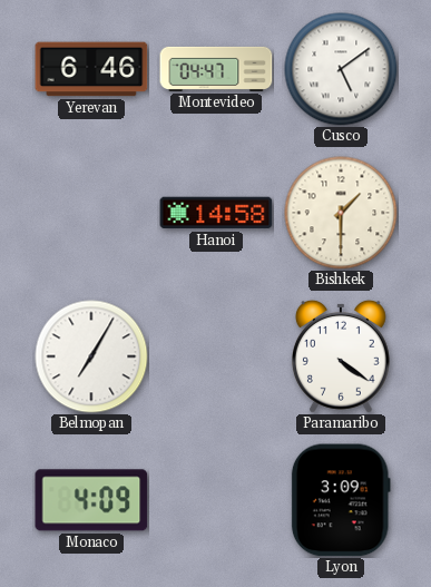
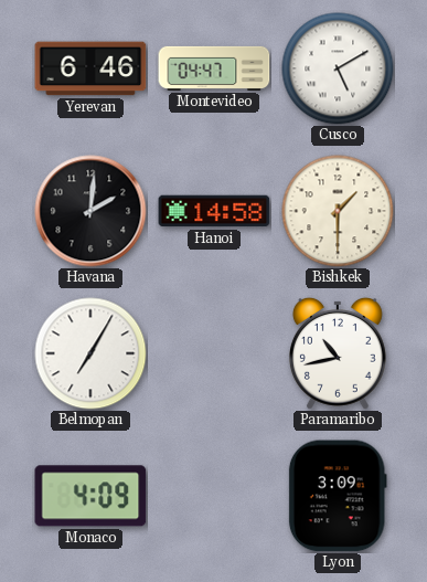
Cusco: 5:09 -> 5:10 (338, 68)
Havana: none -> 2:01 (90, 211)
Paramaribo: 4:21 -> 10:43 (338, 353)
